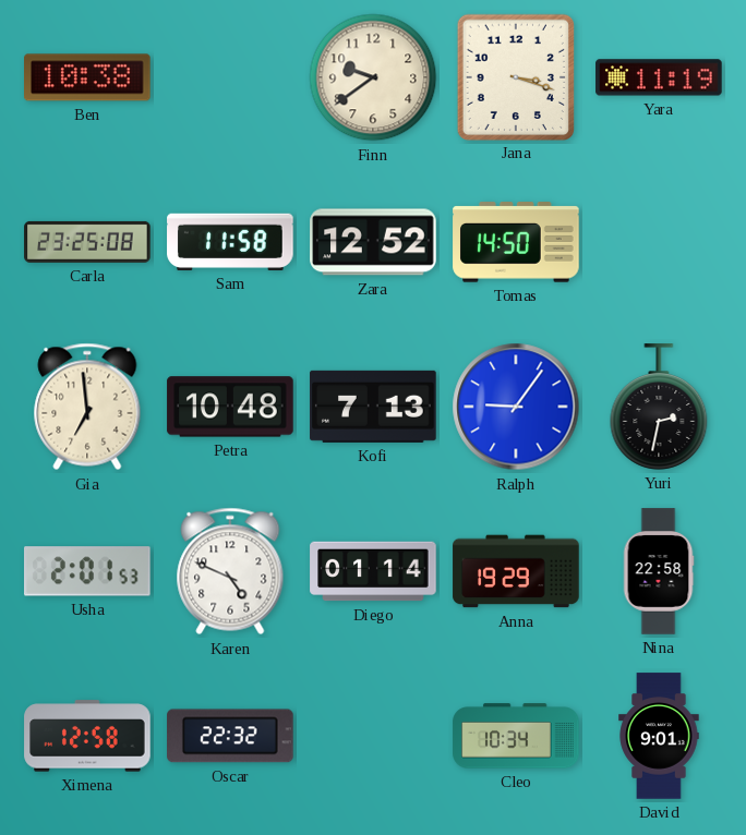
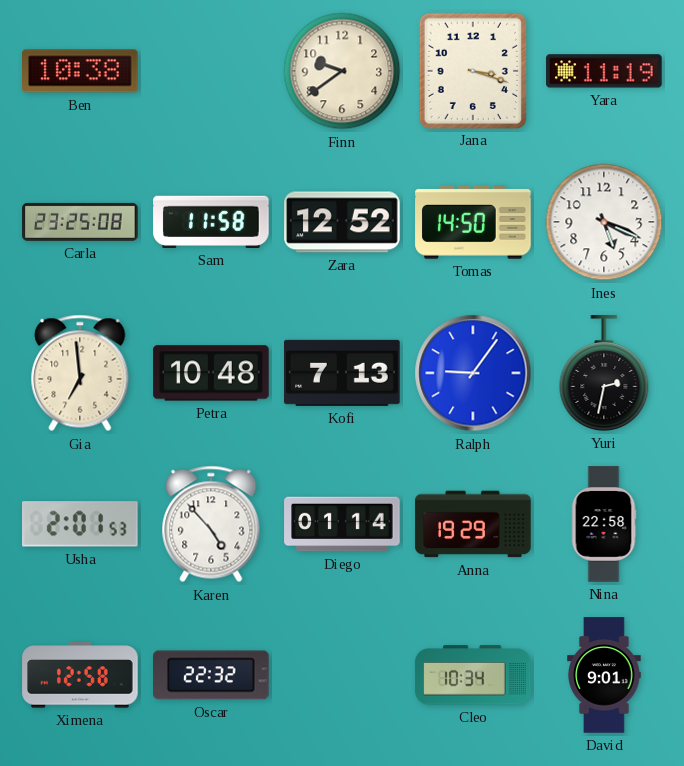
Ines: none -> 5:19 (604, 222)
Karen: 4:49 -> 4:53 (211, 524)
